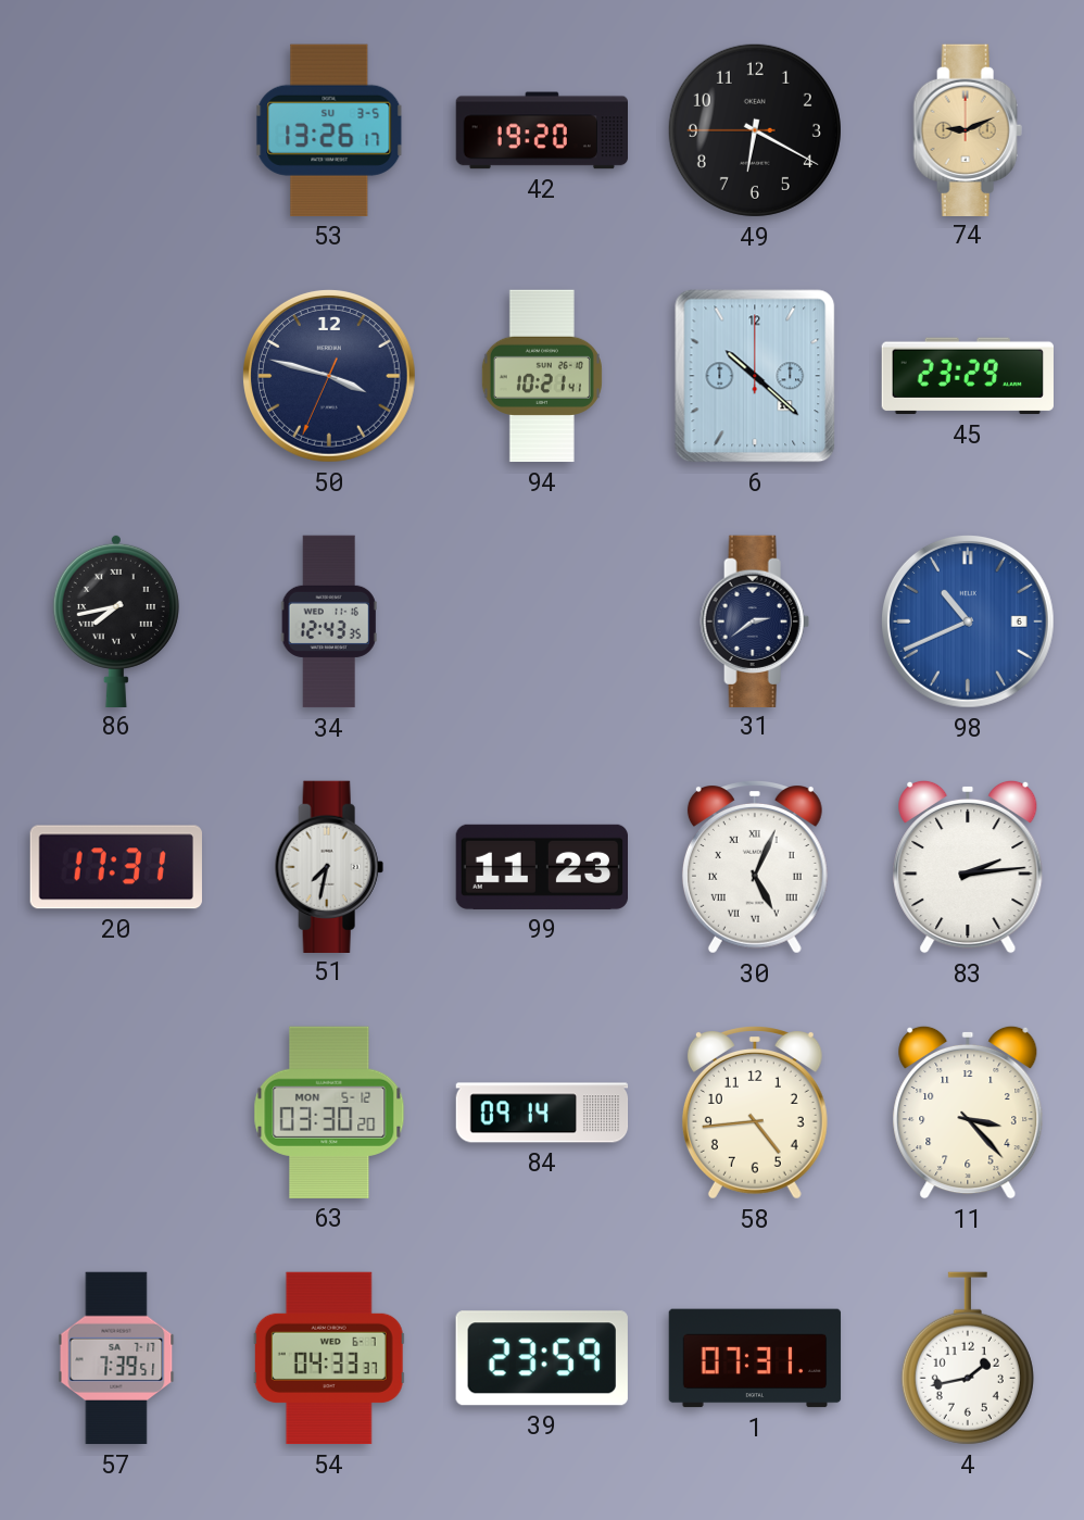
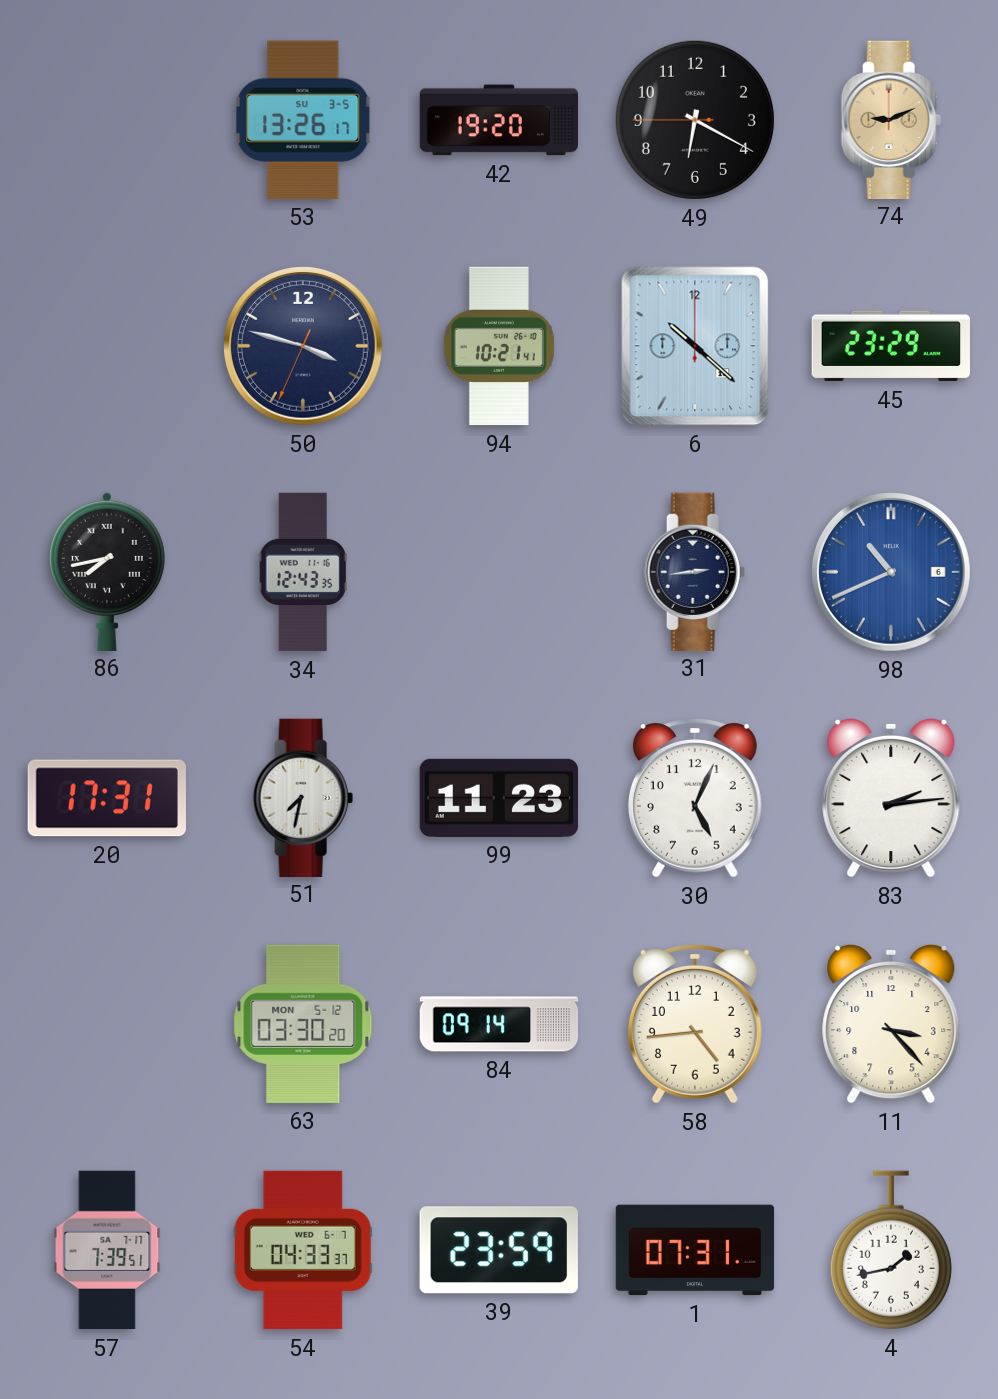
31: 2:39 -> 2:44 (695, 571)
30 numerals: Roman -> Arabic (695, 799)
